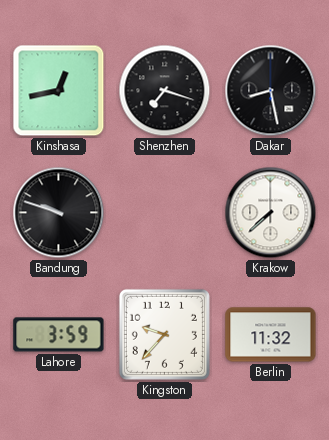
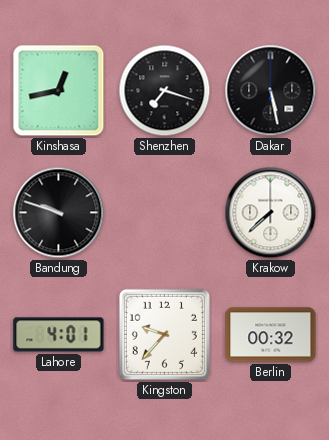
Dakar: 8:28 -> 5:28 (271, 91)
Lahore: 3:59 -> 4:01 (59, 335)
Berlin: 11:32 -> 00:32 (271, 335)
